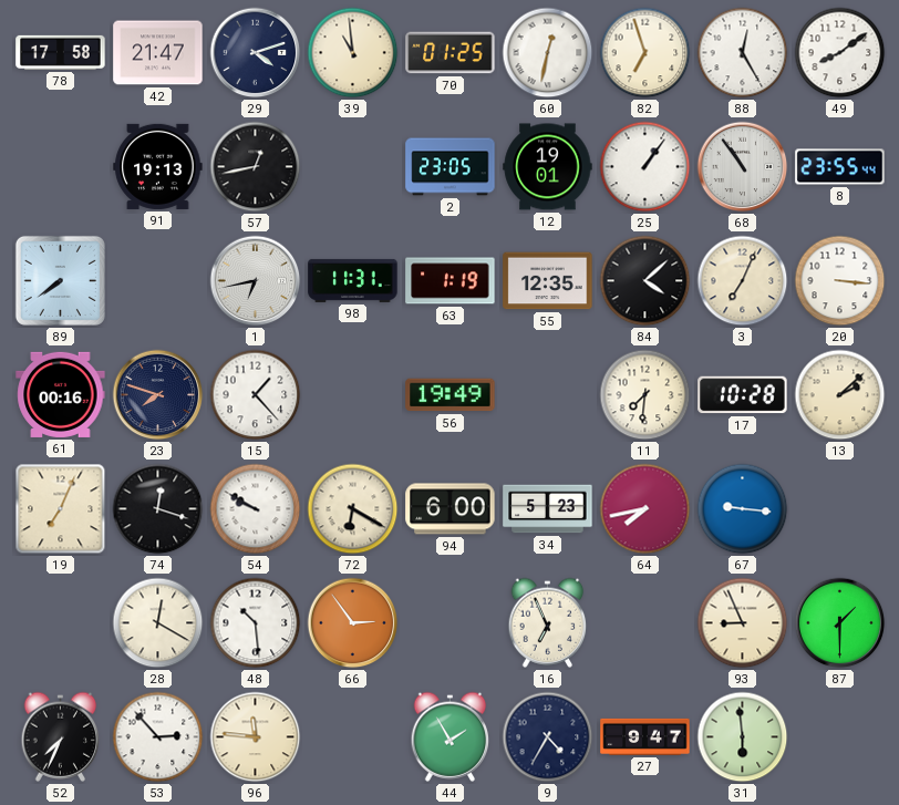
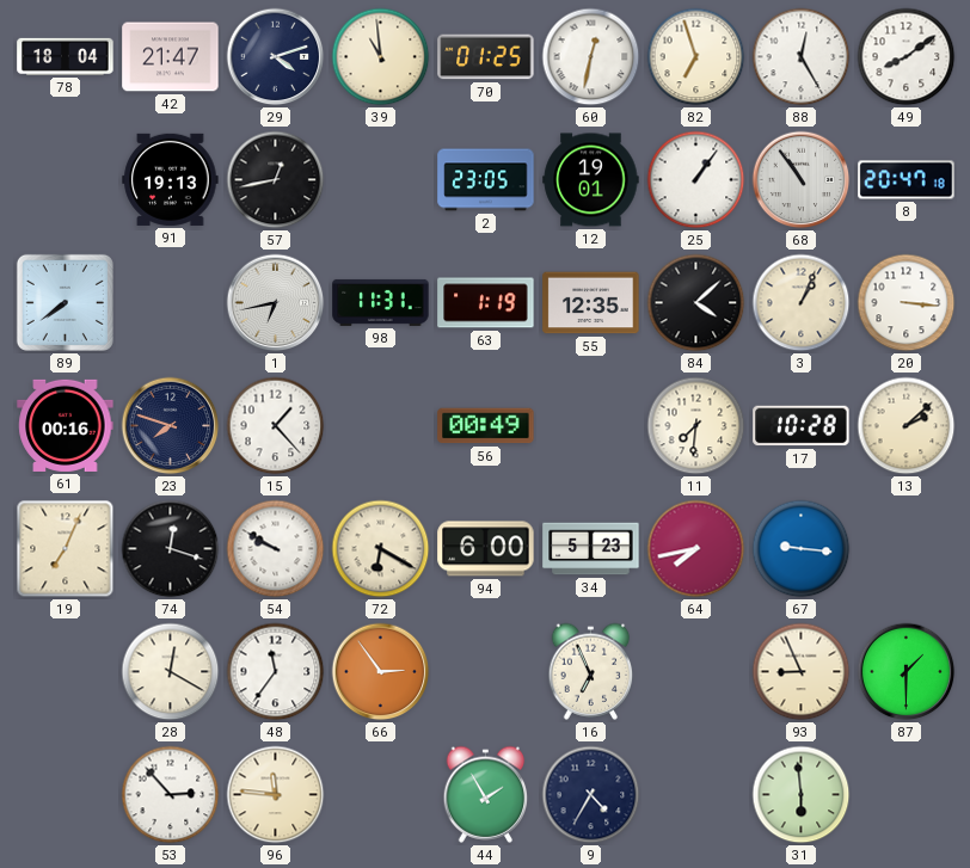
78: 17:58 -> 18:04 (66, 56)
8: 23:55 -> 20:47 (907, 180)
3: 7:04 -> 1:04 (802, 303)
56: 19:49 -> 00:49 (486, 426)
48: 10:29 -> 11:36 (276, 672)
52: 7:34 -> none (61, 736)
27: 9:47 -> none (645, 736)
